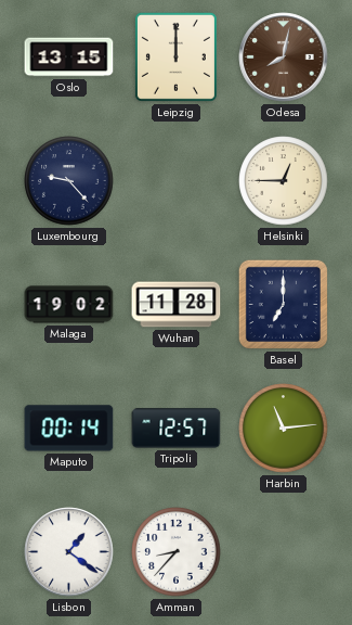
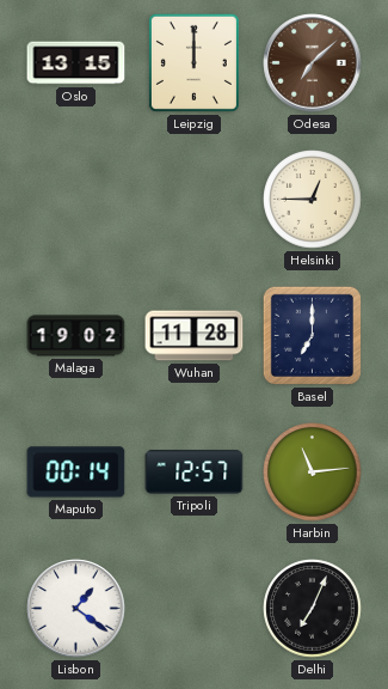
Odesa: 8:02 -> 7:08 (313, 63)
Luxembourg: 9:23 -> none (69, 181)
Amman: 8:37 -> none (177, 552)
Delhi: none -> 7:04 (313, 609)
